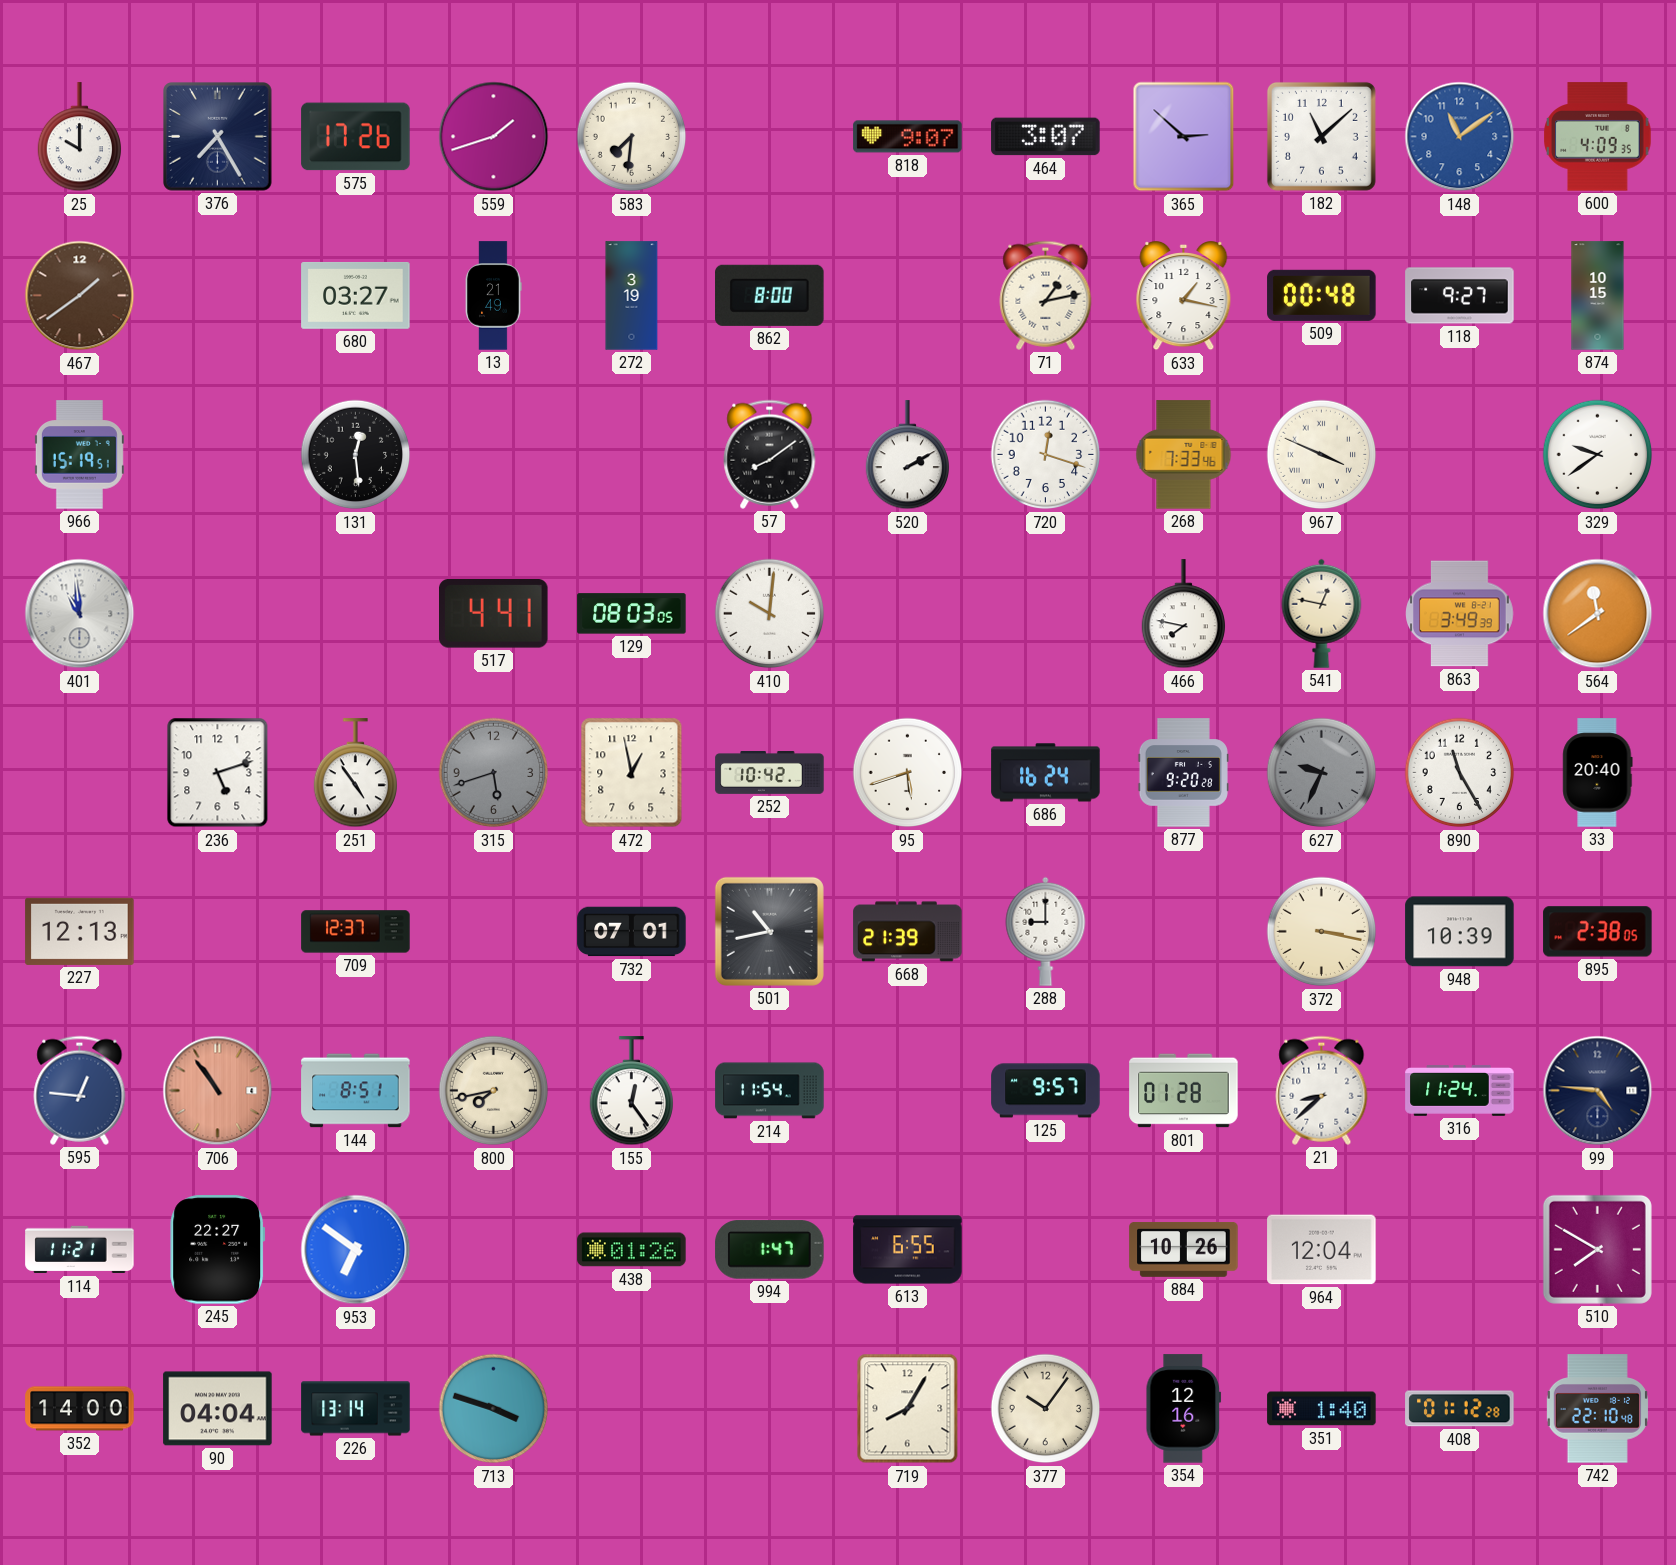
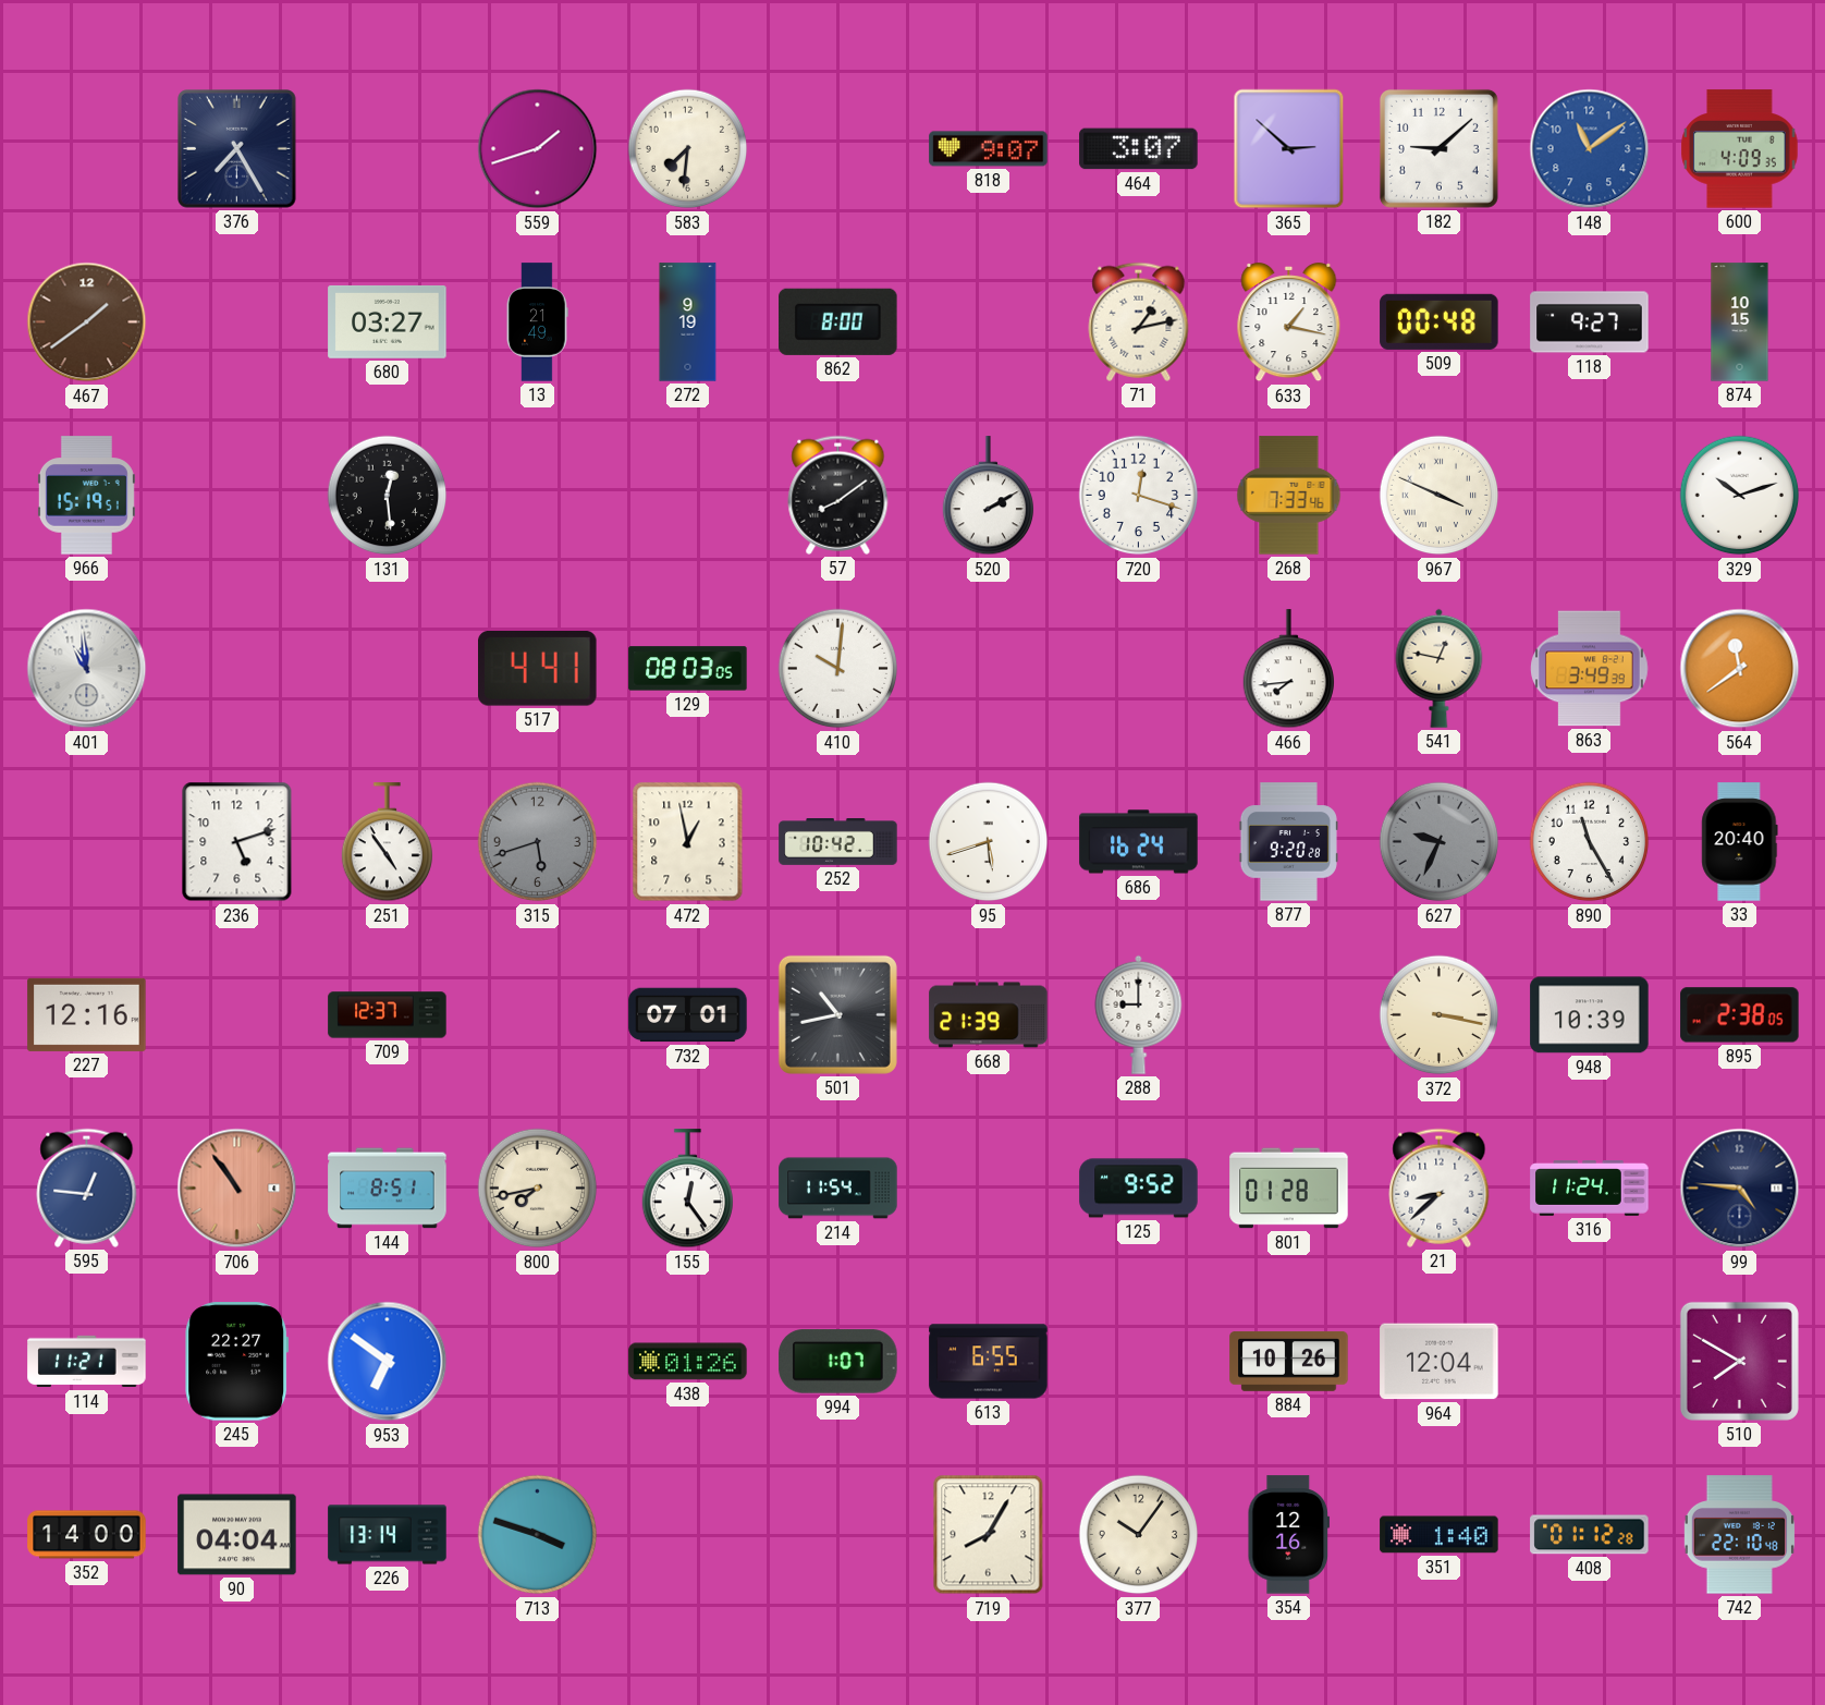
25: 10:00 -> none (79, 137)
575: 17:26 -> none (356, 137)
182: 11:08 -> 9:08 (1438, 148)
272: 3:19 -> 9:19 (688, 322)
329: 9:39 -> 10:12 (1740, 496)
466: 7:47 -> 7:44 (1288, 669)
227: 12:13 -> 12:16 (87, 1014)
125: 9:57 -> 9:52 (1139, 1189)
994: 1:47 -> 1:07 (838, 1362)
